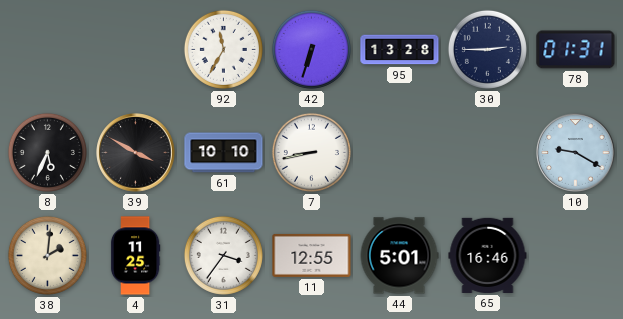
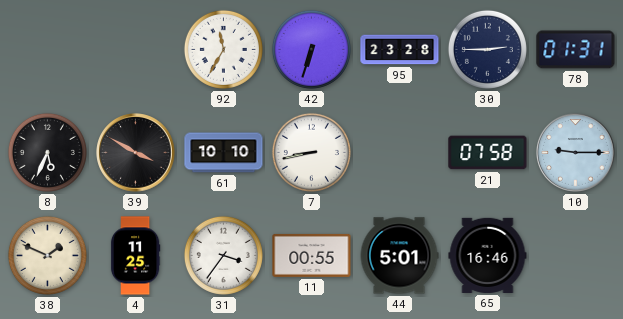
95: 13:28 -> 23:28 (400, 50)
21: none -> 07:58 (488, 153)
10: 9:20 -> 9:15 (576, 153)
38: 2:01 -> 1:49 (47, 255)
11: 12:55 -> 00:55 (312, 255)
